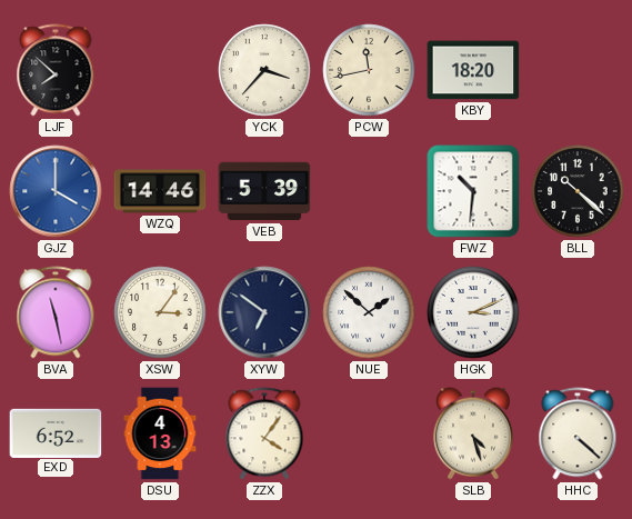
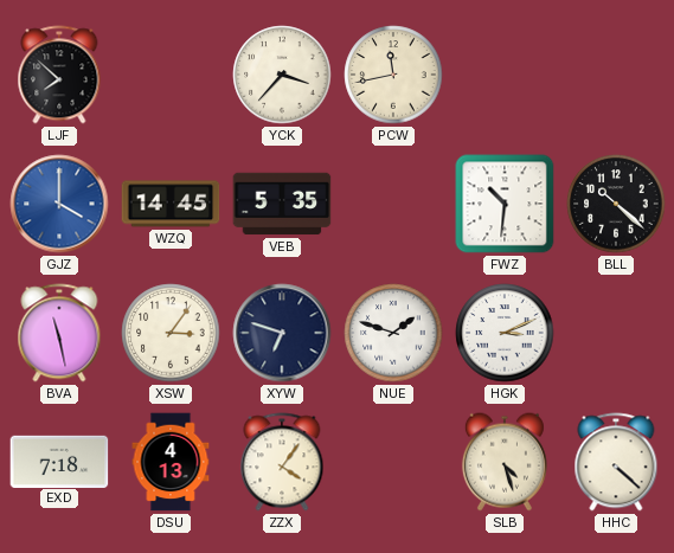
KBY: 18:20 -> none (473, 70)
WZQ: 14:46 -> 14:45 (171, 204)
VEB: 5:39 -> 5:35 (282, 204)
XYW: 6:51 -> 6:48 (282, 333)
NUE: 1:52 -> 1:48 (393, 333)
EXD: 6:52 -> 7:18 (59, 461)
